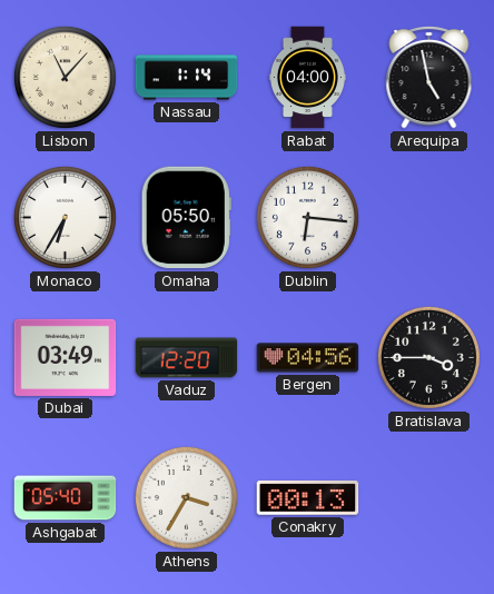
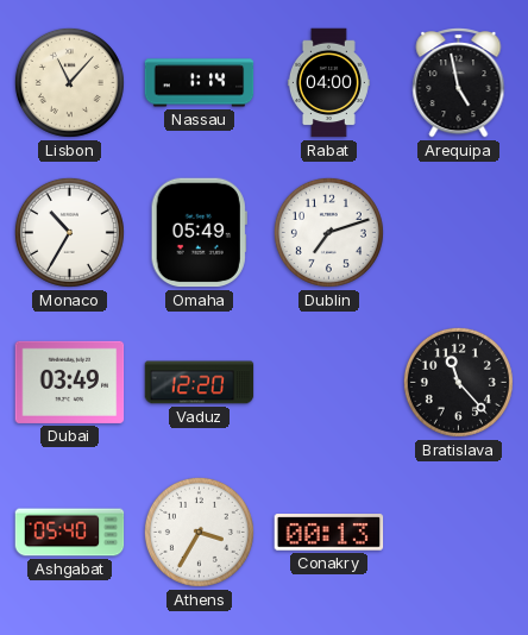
Monaco: 6:35 -> 10:35 (69, 232)
Omaha: 05:50 -> 05:49 (199, 233)
Dublin: 6:16 -> 7:12 (328, 232)
Bergen: 04:56 -> none (308, 358)
Bratislava: 3:45 -> 11:23 (458, 382)
